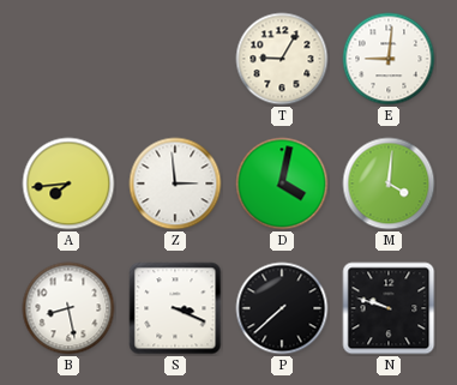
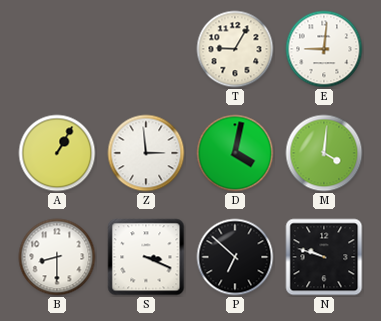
A: 7:44 -> 1:05 (57, 153)
B: 8:28 -> 8:30 (57, 257)
P: 7:38 -> 6:52 (235, 257)
